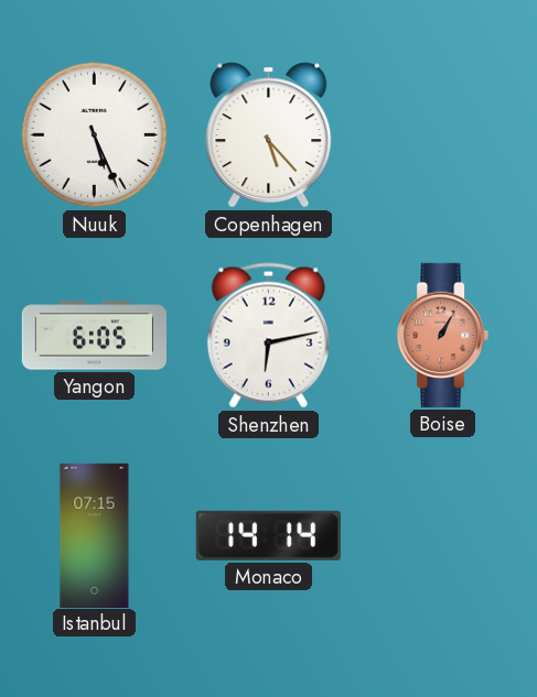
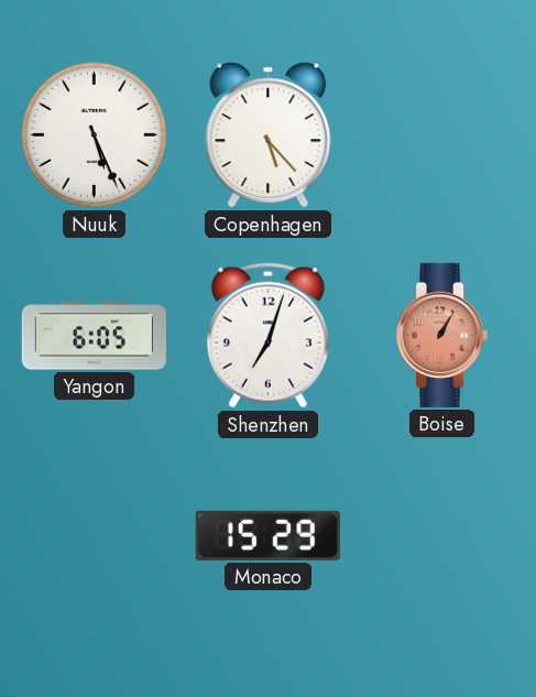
Shenzhen: 6:13 -> 7:03 (267, 336)
Istanbul: 07:15 -> none (95, 535)
Monaco: 14:14 -> 15:29 (267, 535)
